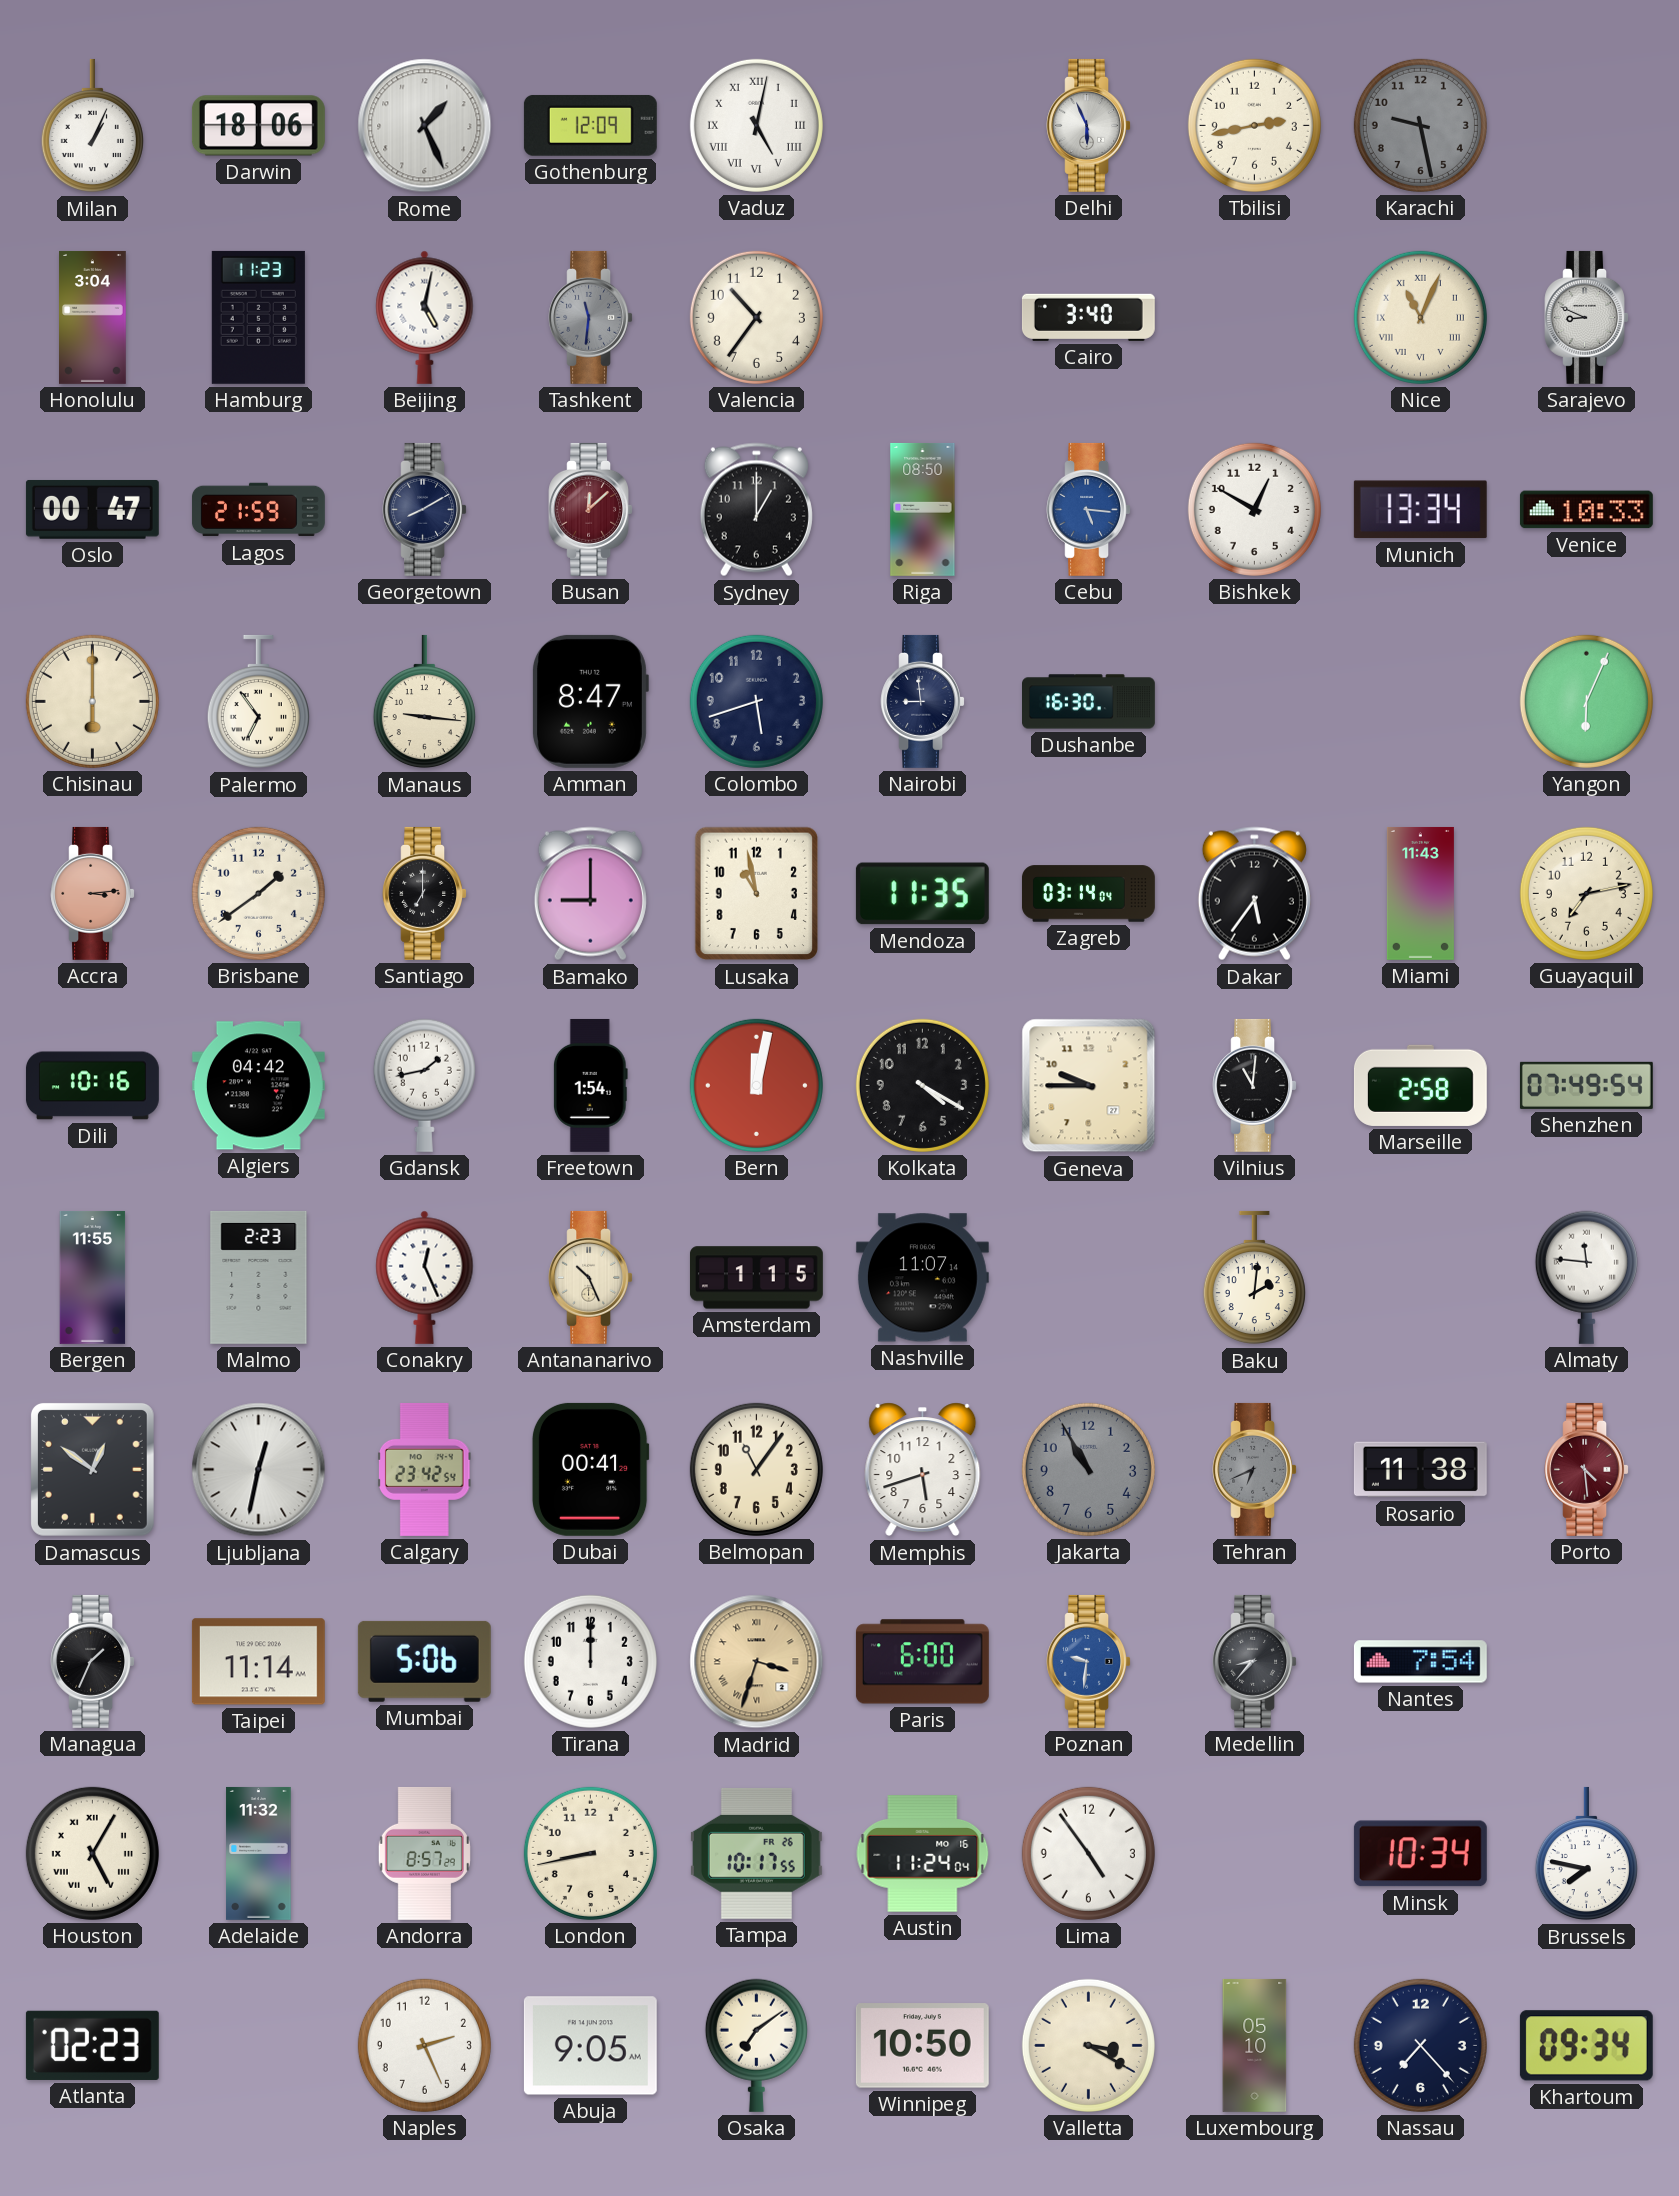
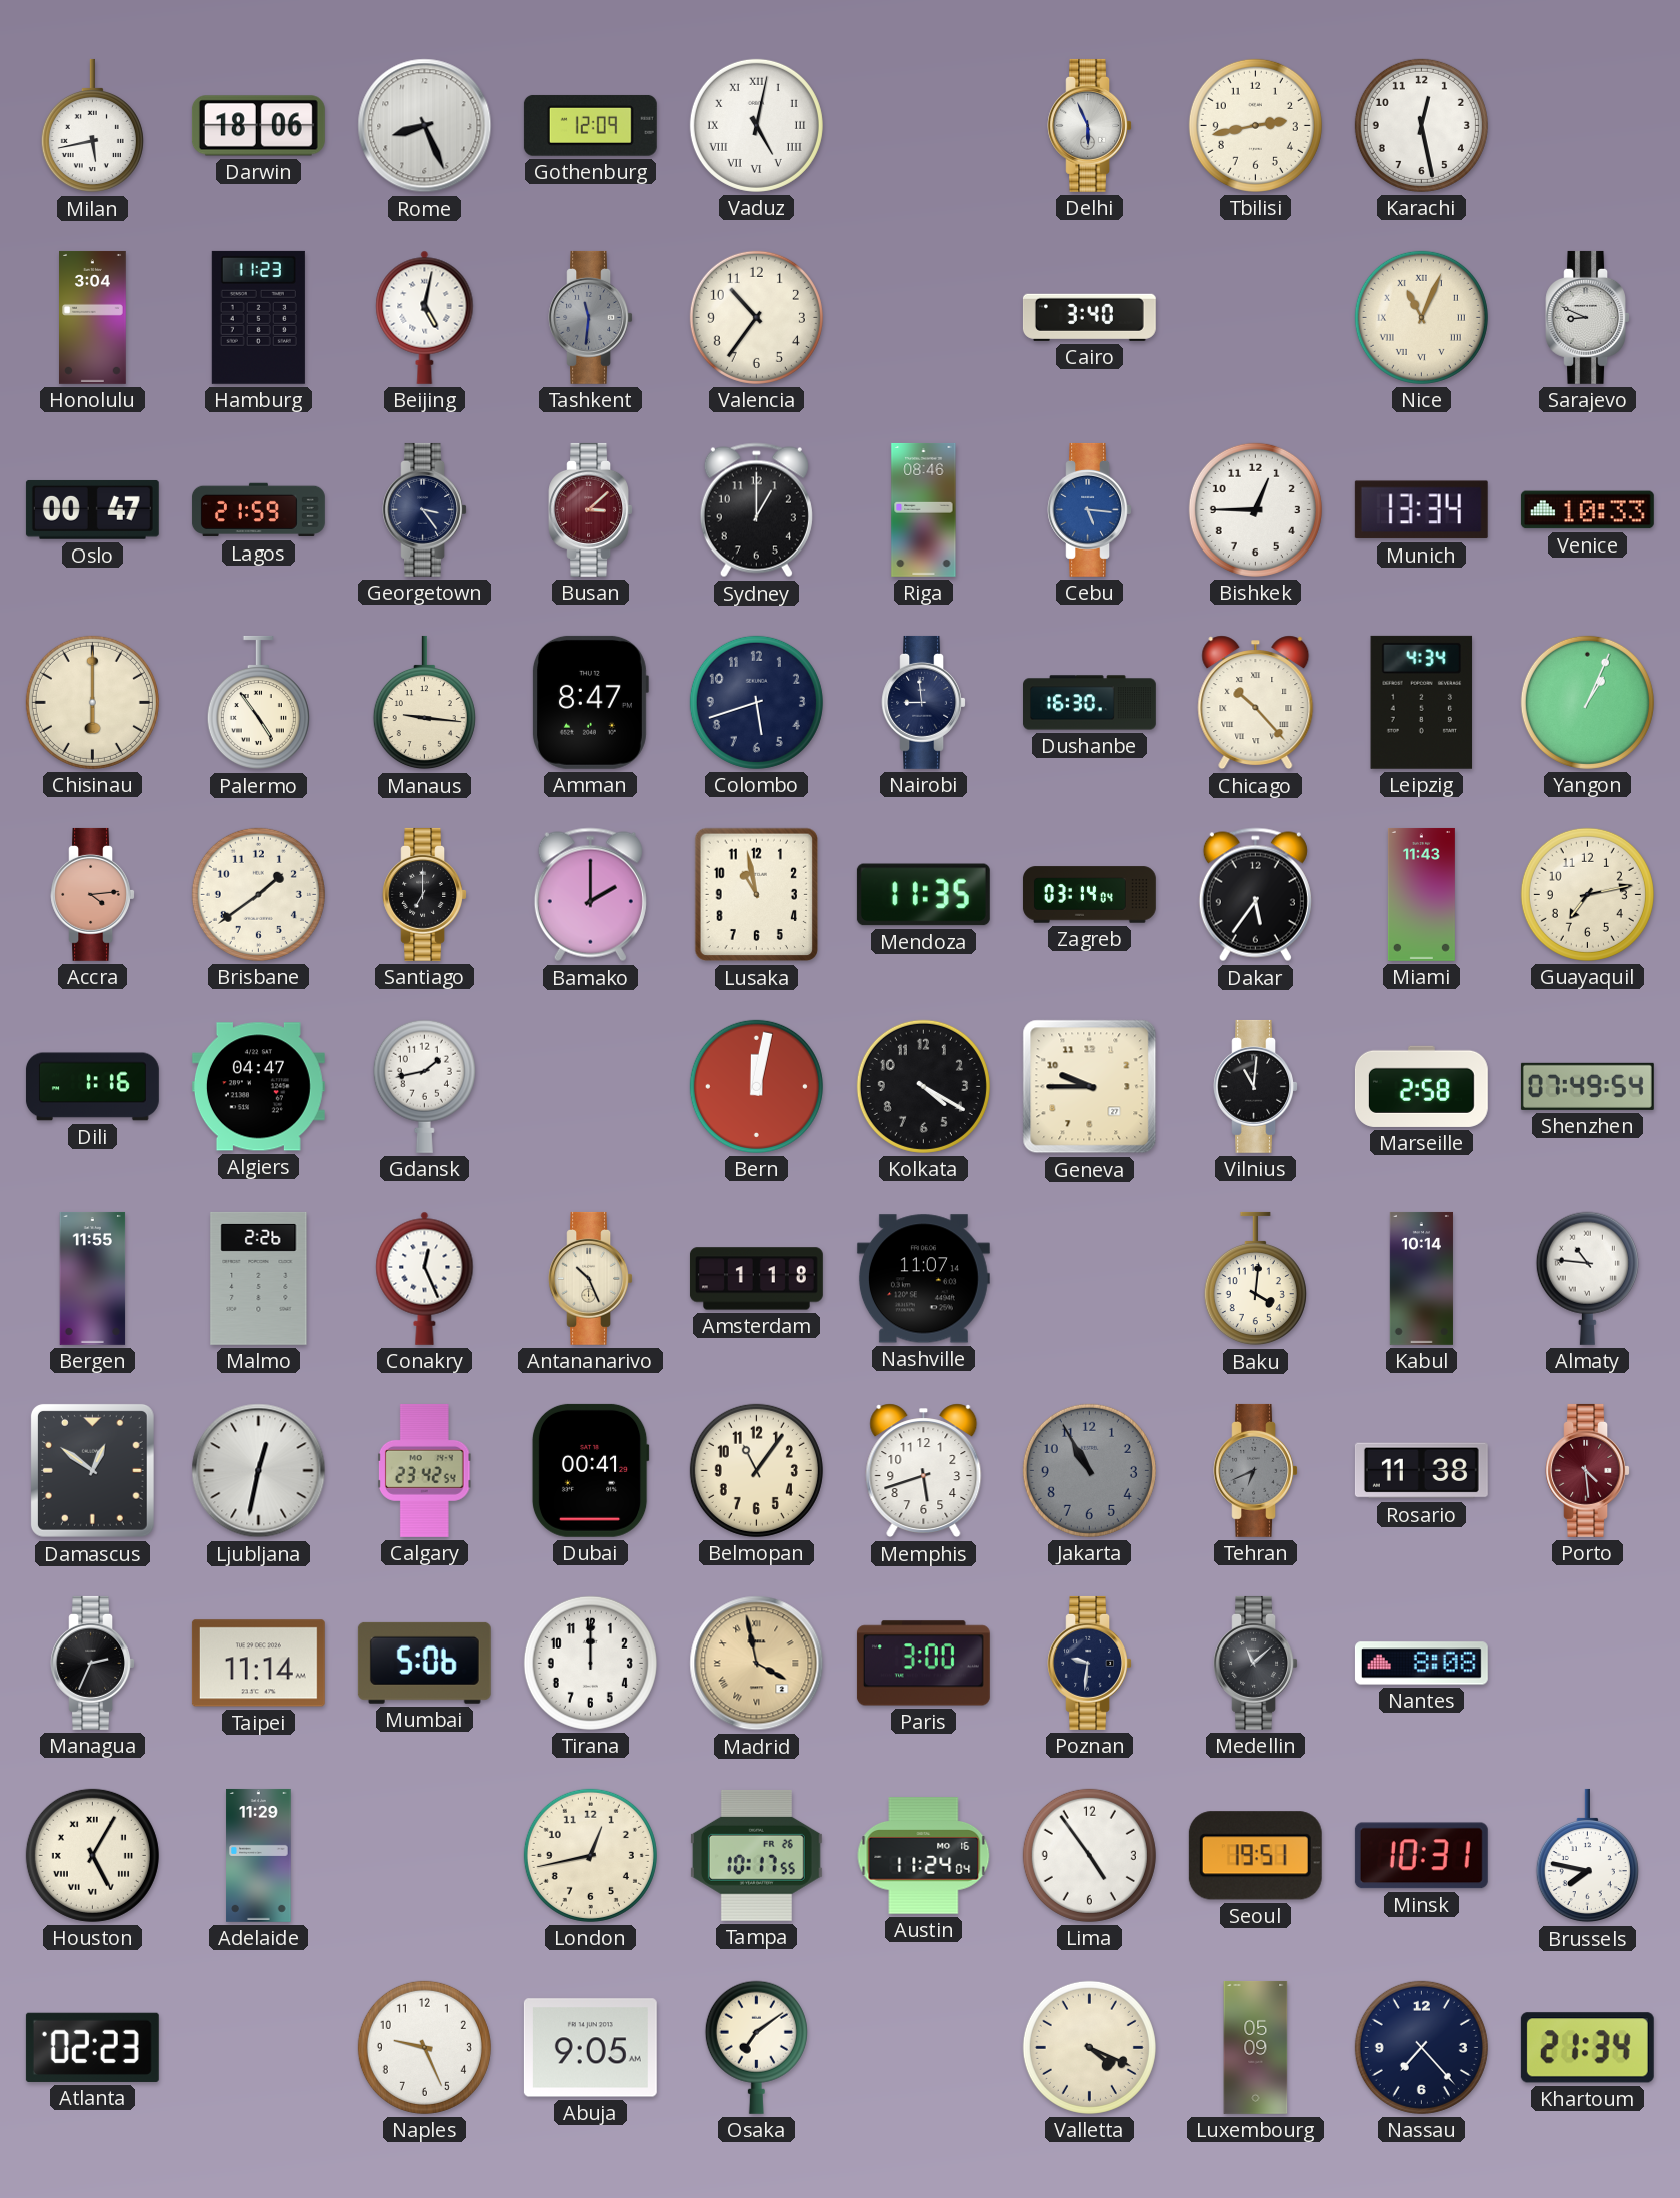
Milan: 1:04 -> 5:43 (92, 126)
Rome: 1:26 -> 8:26 (425, 126)
Karachi: 9:28 -> 12:28 (1421, 125)
Karachi dial: grey -> white (1421, 125)
Georgetown: 8:10 -> 3:24 (424, 509)
Busan: 12:08 -> 3:08 (590, 509)
Riga: 08:50 -> 08:46 (924, 509)
Bishkek: 12:50 -> 12:45 (1255, 509)
Palermo: 6:54 -> 4:54 (258, 703)
Chicago: none -> 10:23 (1256, 703)
Leipzig: none -> 4:34 (1422, 702)
Yangon: 6:04 -> 1:04 (1587, 702)
Accra: 3:14 -> 4:14 (92, 894)
Bamako: 9:00 -> 2:00 (590, 895)
Dili: 10:16 -> 1:16 (92, 1087)
Algiers: 04:42 -> 04:47 (258, 1087)
Freetown: 1:54 -> none (590, 1085)
Malmo: 2:23 -> 2:26 (259, 1278)
Amsterdam: 1:15 -> 1:18 (756, 1279)
Baku: 2:01 -> 4:01 (1255, 1279)
Kabul: none -> 10:14 (1421, 1278)
Almaty: 11:46 -> 10:46 (1587, 1278)
Managua: 1:34 -> 2:34 (92, 1663)
Madrid: 3:33 -> 3:58 (757, 1664)
Paris: 6:00 -> 3:00 (923, 1664)
Poznan dial: blue -> navy (1089, 1663)
Medellin: 8:37 -> 11:08 (1255, 1663)
Nantes: 7:54 -> 8:08 (1421, 1664)
Adelaide: 11:32 -> 11:29 (259, 1855)
Andorra: 8:57 -> none (424, 1853)
London: 8:43 -> 12:43 (590, 1855)
Seoul: none -> 19:51 (1255, 1856)
Minsk: 10:34 -> 10:31 (1421, 1856)
Naples: 2:26 -> 9:26 (424, 2047)
Winnipeg: 10:50 -> none (922, 2046)
Valletta: 3:20 -> 4:19 (1089, 2047)
Luxembourg: 05:10 -> 05:09 (1256, 2047)
Khartoum: 09:34 -> 21:34 (1587, 2048)
